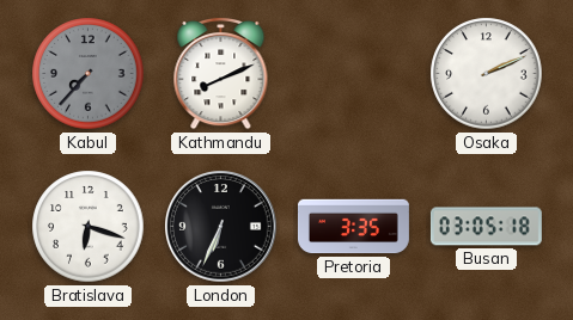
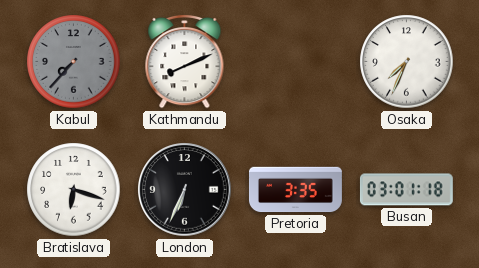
Osaka: 2:11 -> 7:34 (407, 62)
Busan: 03:05 -> 03:01 (406, 190)
